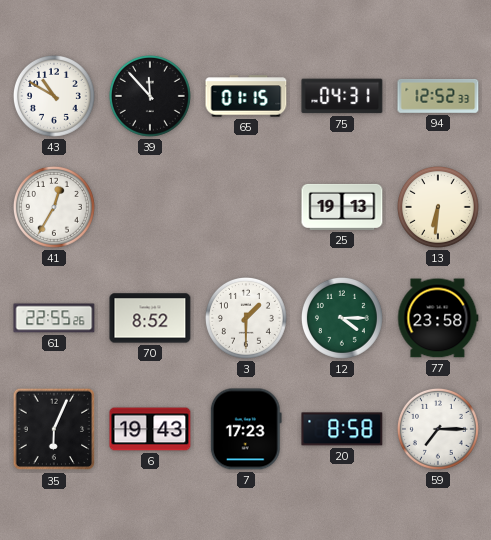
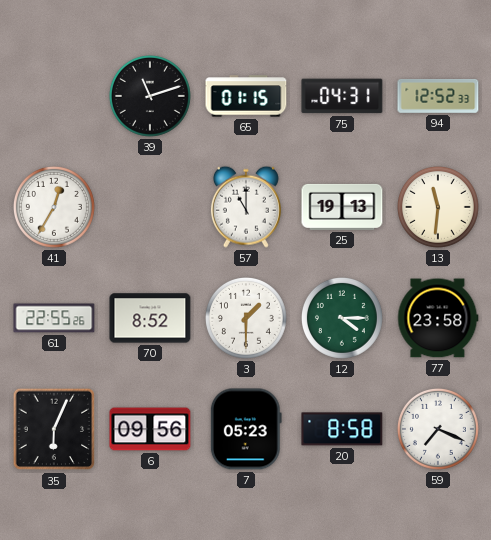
43: 10:50 -> none (54, 96)
39: 11:53 -> 11:12 (150, 96)
57: none -> 11:00 (246, 207)
13: 6:31 -> 11:31 (438, 207)
6: 19:43 -> 09:56 (150, 429)
7: 17:23 -> 05:23 (246, 429)
59: 7:15 -> 7:19 (438, 429)
